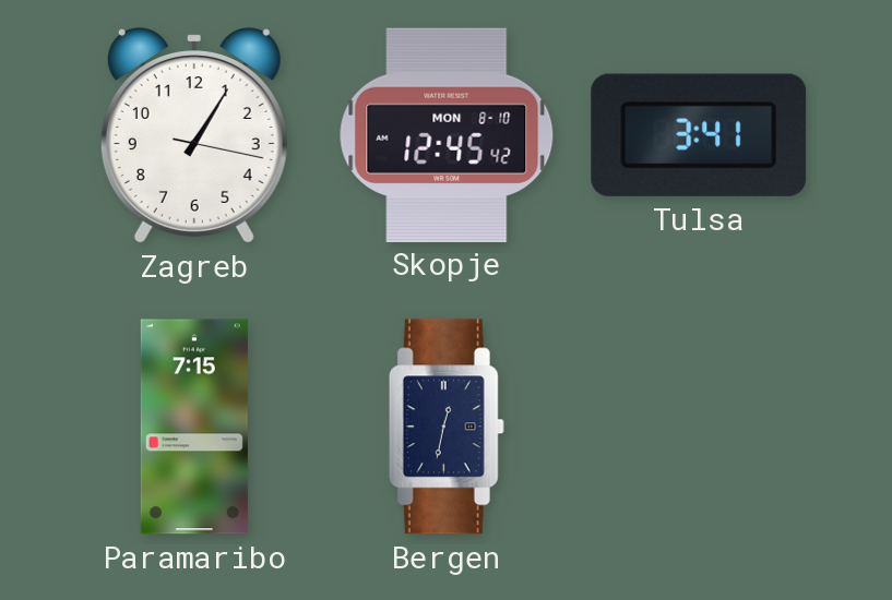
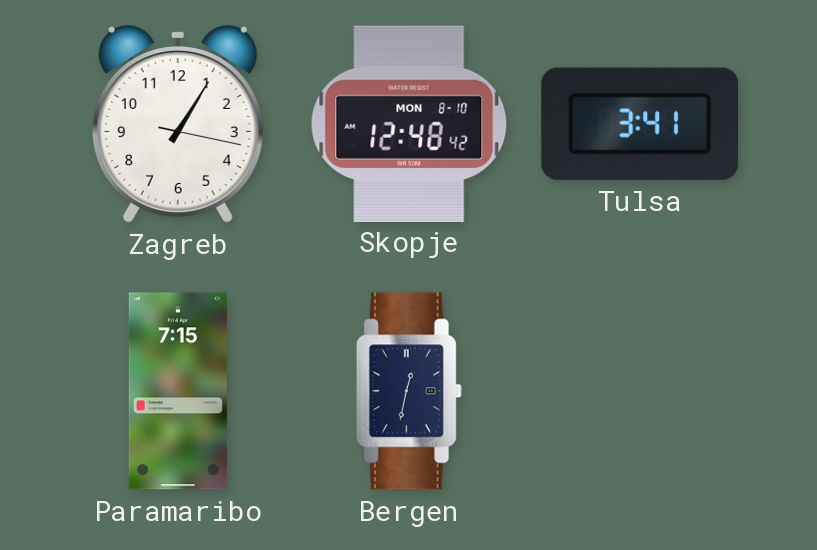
Skopje: 12:45 -> 12:48 (409, 123)
